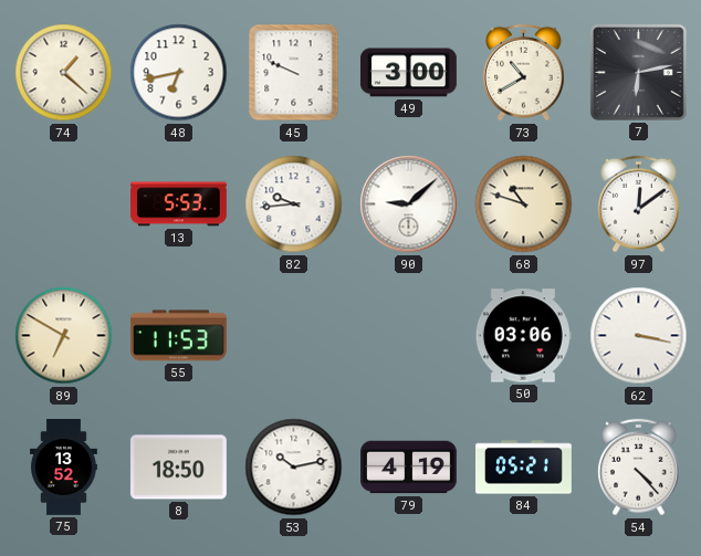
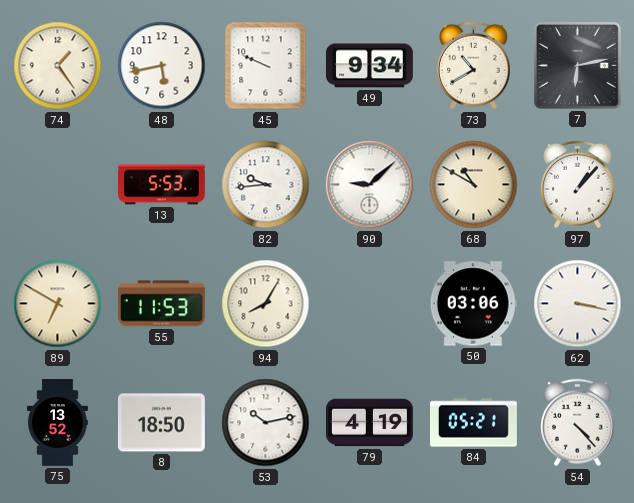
74: 1:22 -> 1:24 (58, 66)
48: 6:43 -> 5:43 (162, 66)
49: 3:00 -> 9:34 (370, 66)
68: 10:48 -> 10:50 (474, 185)
97: 12:09 -> 1:07 (578, 185)
94: none -> 8:05 (266, 304)
